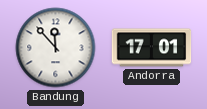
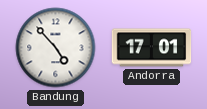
Bandung: 11:53 -> 4:53 (56, 48)
